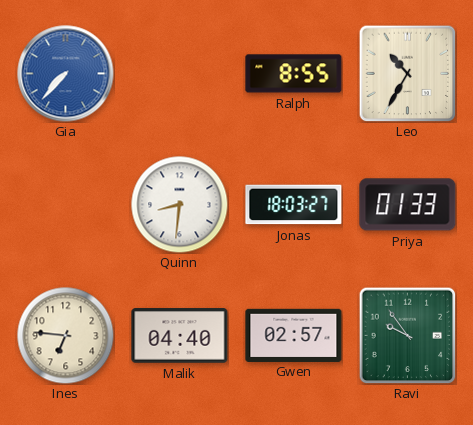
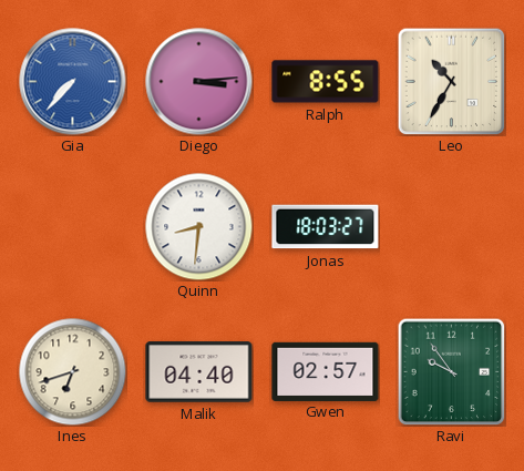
Diego: none -> 3:14 (199, 82)
Priya: 01:33 -> none (408, 205)
Ines: 6:46 -> 6:42 (72, 371)
